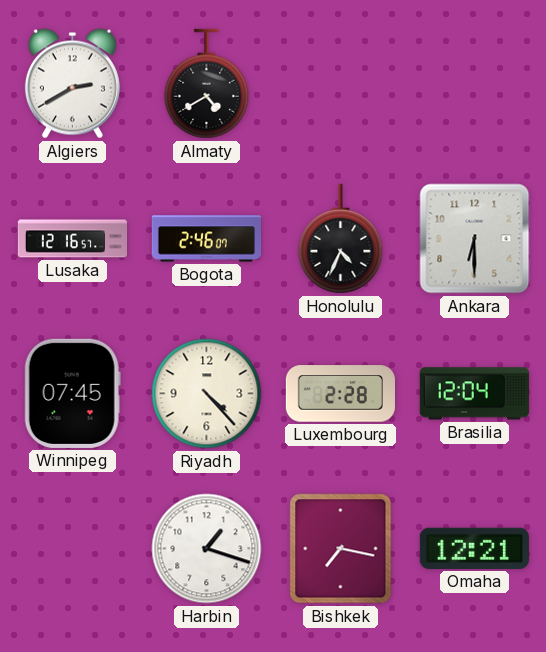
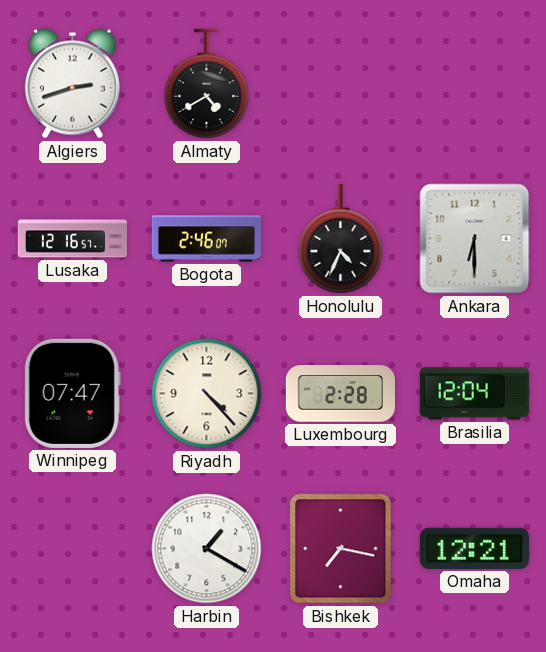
Algiers: 2:40 -> 2:42 (72, 84)
Winnipeg: 07:45 -> 07:47 (72, 393)
Harbin: 1:18 -> 1:20 (207, 549)
